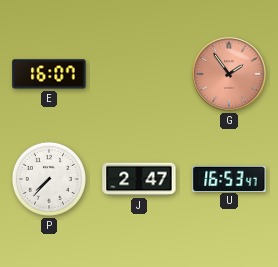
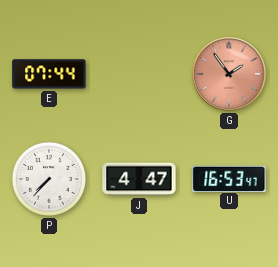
E: 16:07 -> 07:44 (49, 74)
J: 2:47 -> 4:47 (139, 179)
